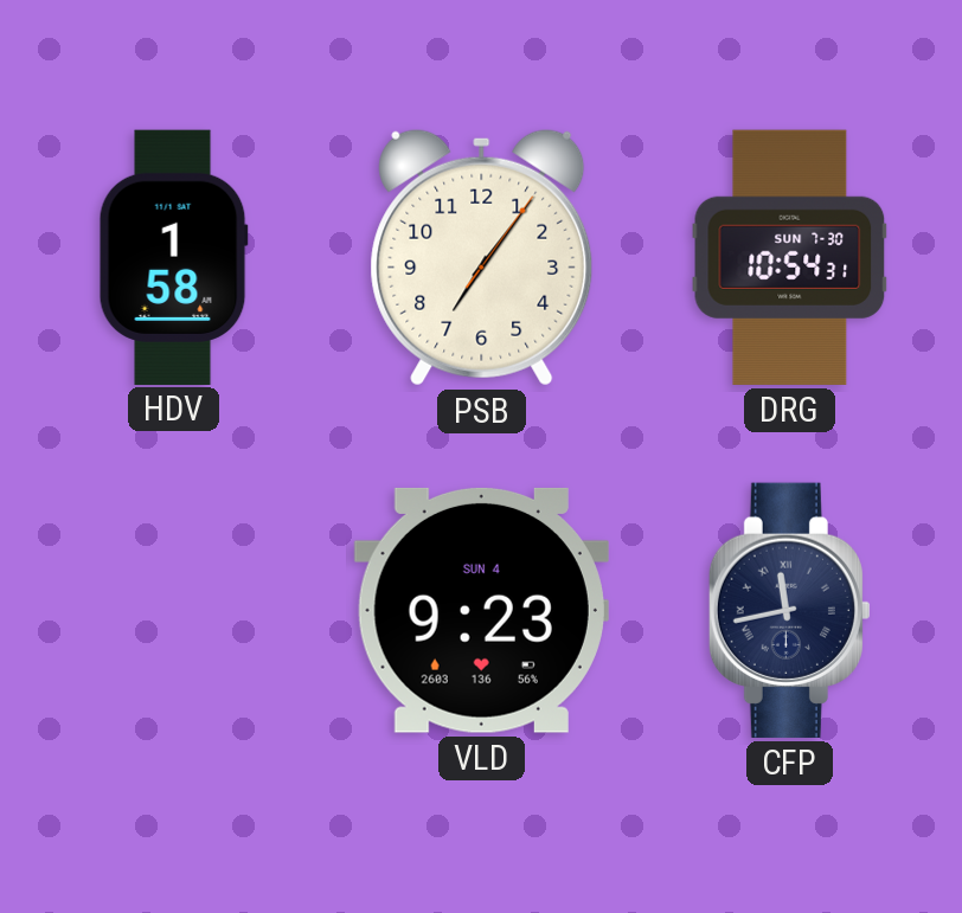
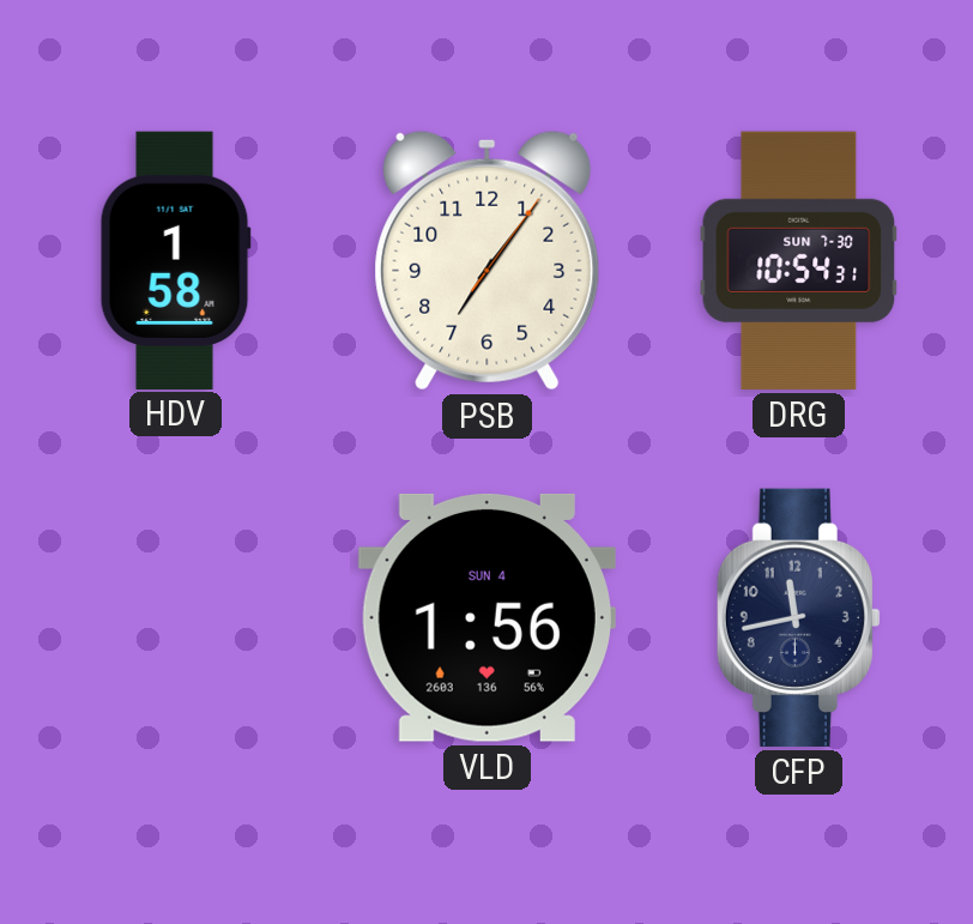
VLD: 9:23 -> 1:56 (486, 617)
CFP numerals: Roman -> Arabic (798, 617)
